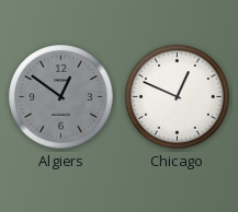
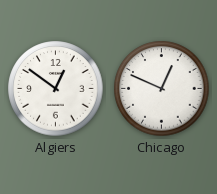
Algiers dial: grey -> white (56, 89)
